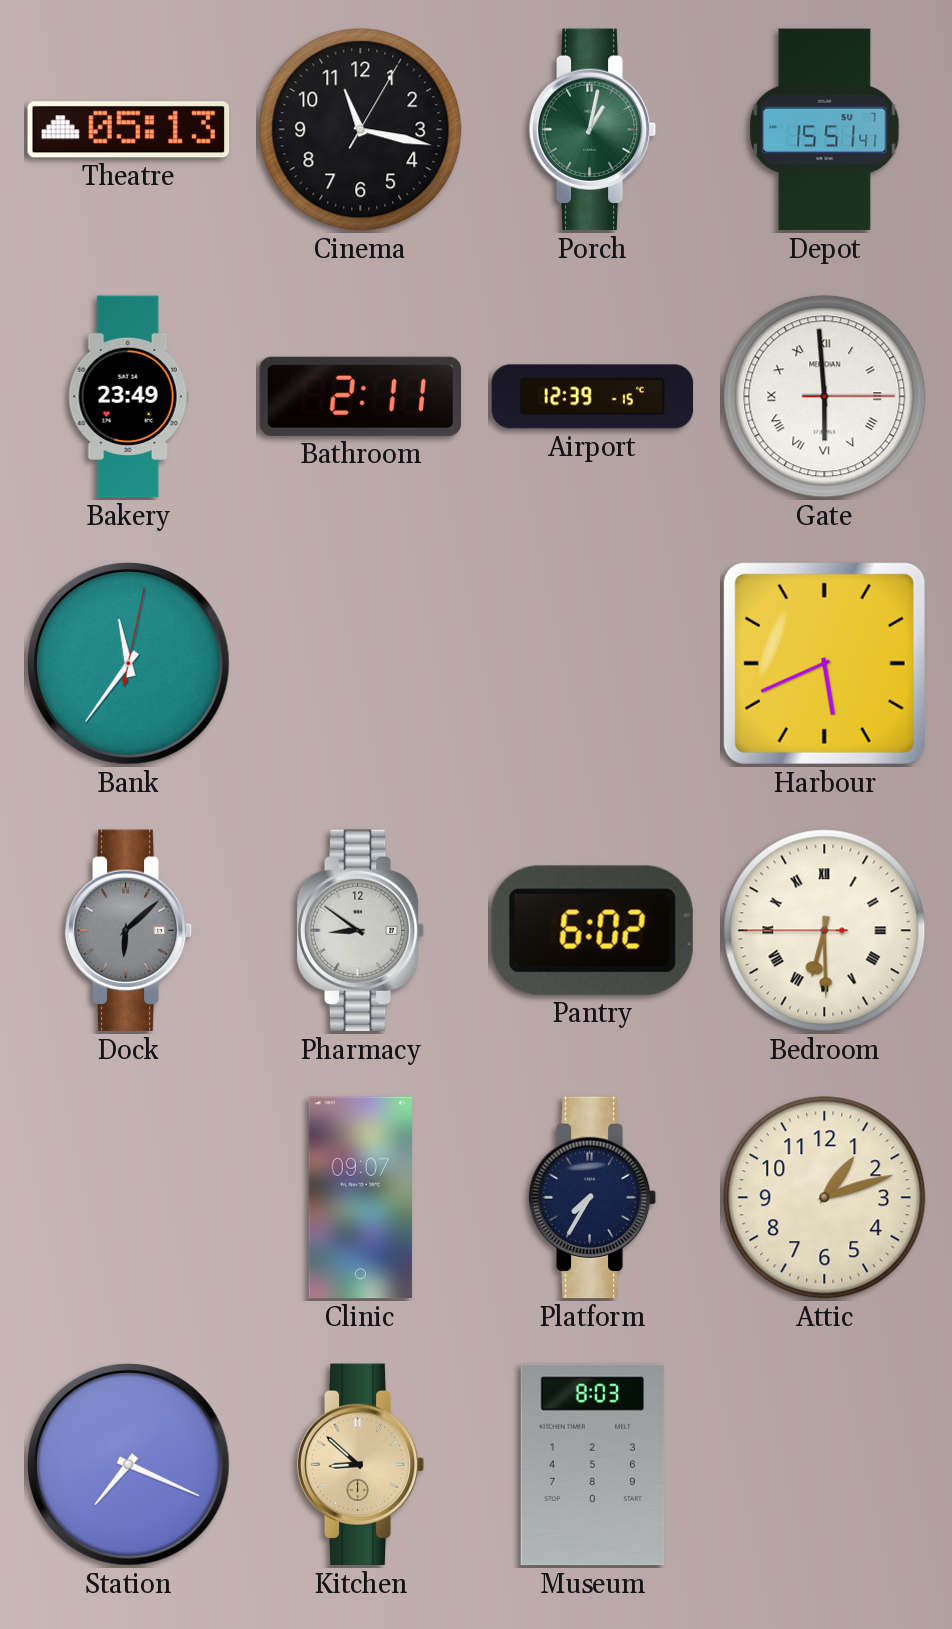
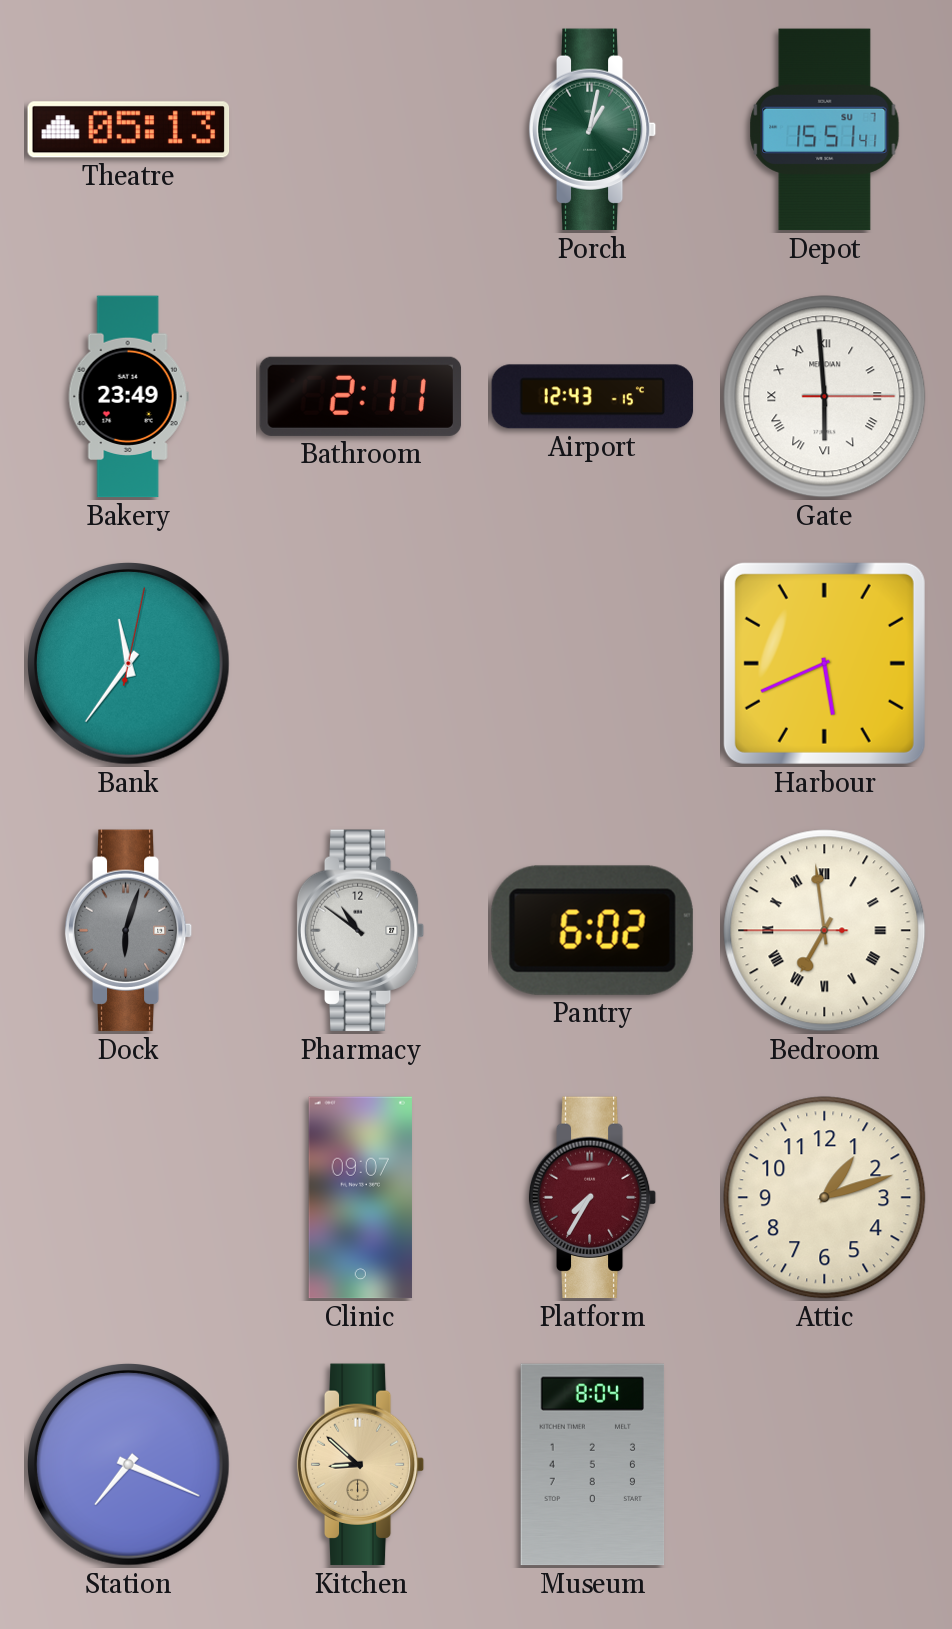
Cinema: 11:17 -> none (361, 130)
Airport: 12:39 -> 12:43 (593, 397)
Dock: 6:08 -> 6:03 (129, 931)
Pharmacy: 8:51 -> 10:51 (361, 931)
Bedroom: 6:29 -> 6:58 (825, 931)
Platform dial: navy -> burgundy (593, 1198)
Museum: 8:03 -> 8:04 (593, 1465)
